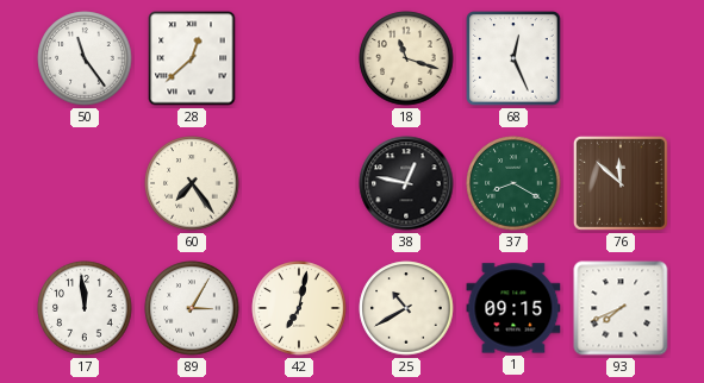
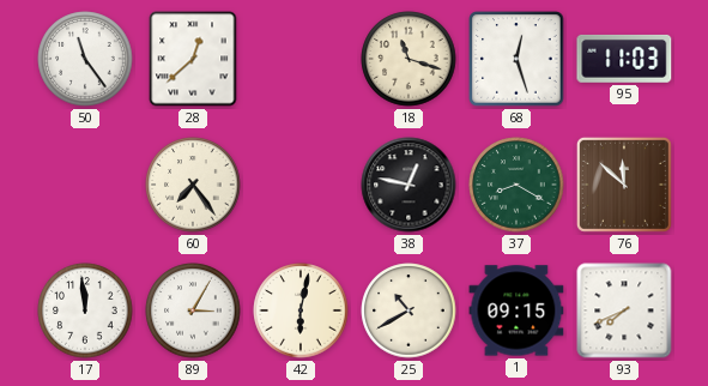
68: 12:26 -> 12:27 (516, 59)
95: none -> 11:03 (624, 59)
42: 7:02 -> 6:02 (301, 310)
